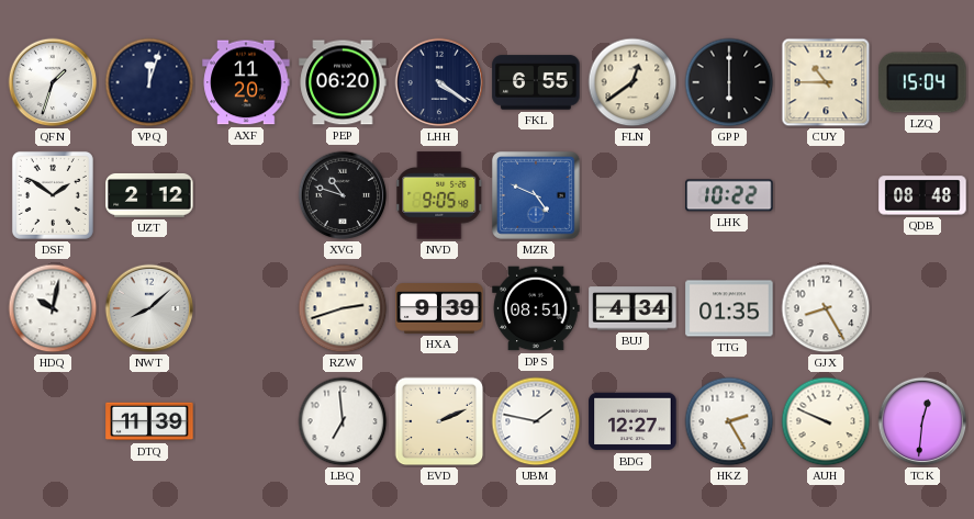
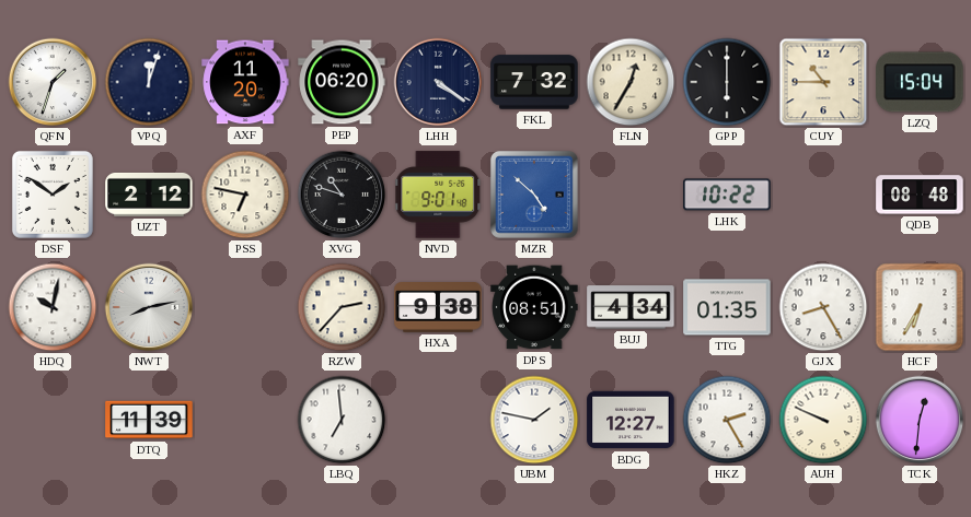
FKL: 6:55 -> 7:32 (534, 82)
FLN: 12:39 -> 12:35 (631, 82)
PSS: none -> 6:47 (245, 195)
NVD: 9:05 -> 9:01 (439, 195)
MZR: 4:49 -> 4:52 (534, 195)
NWT: 8:08 -> 8:13 (149, 307)
RZW: 2:42 -> 2:37 (342, 307)
HXA: 9:39 -> 9:38 (438, 308)
HCF: none -> 6:35 (920, 307)
EVD: 2:11 -> none (439, 421)
